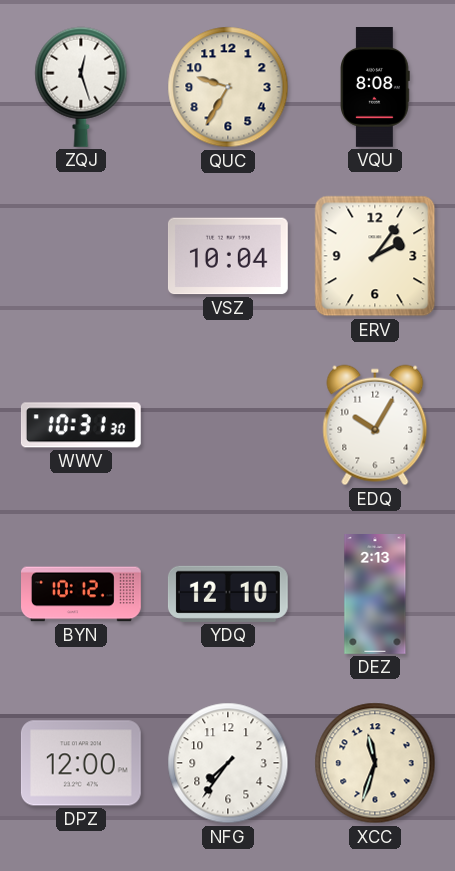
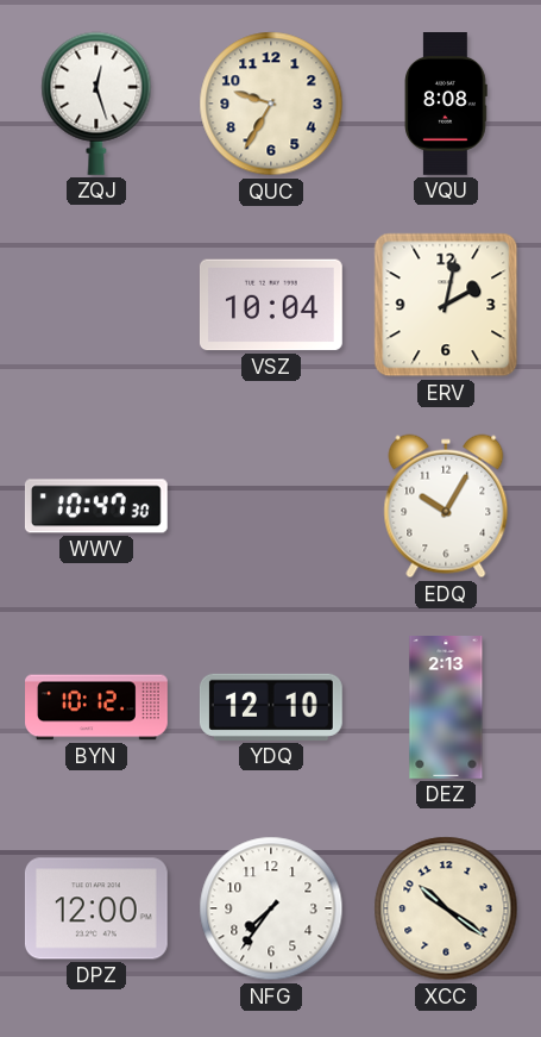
ERV: 2:06 -> 2:02 (446, 305)
WWV: 10:31 -> 10:47 (96, 506)
XCC: 11:33 -> 10:21 (446, 908)
